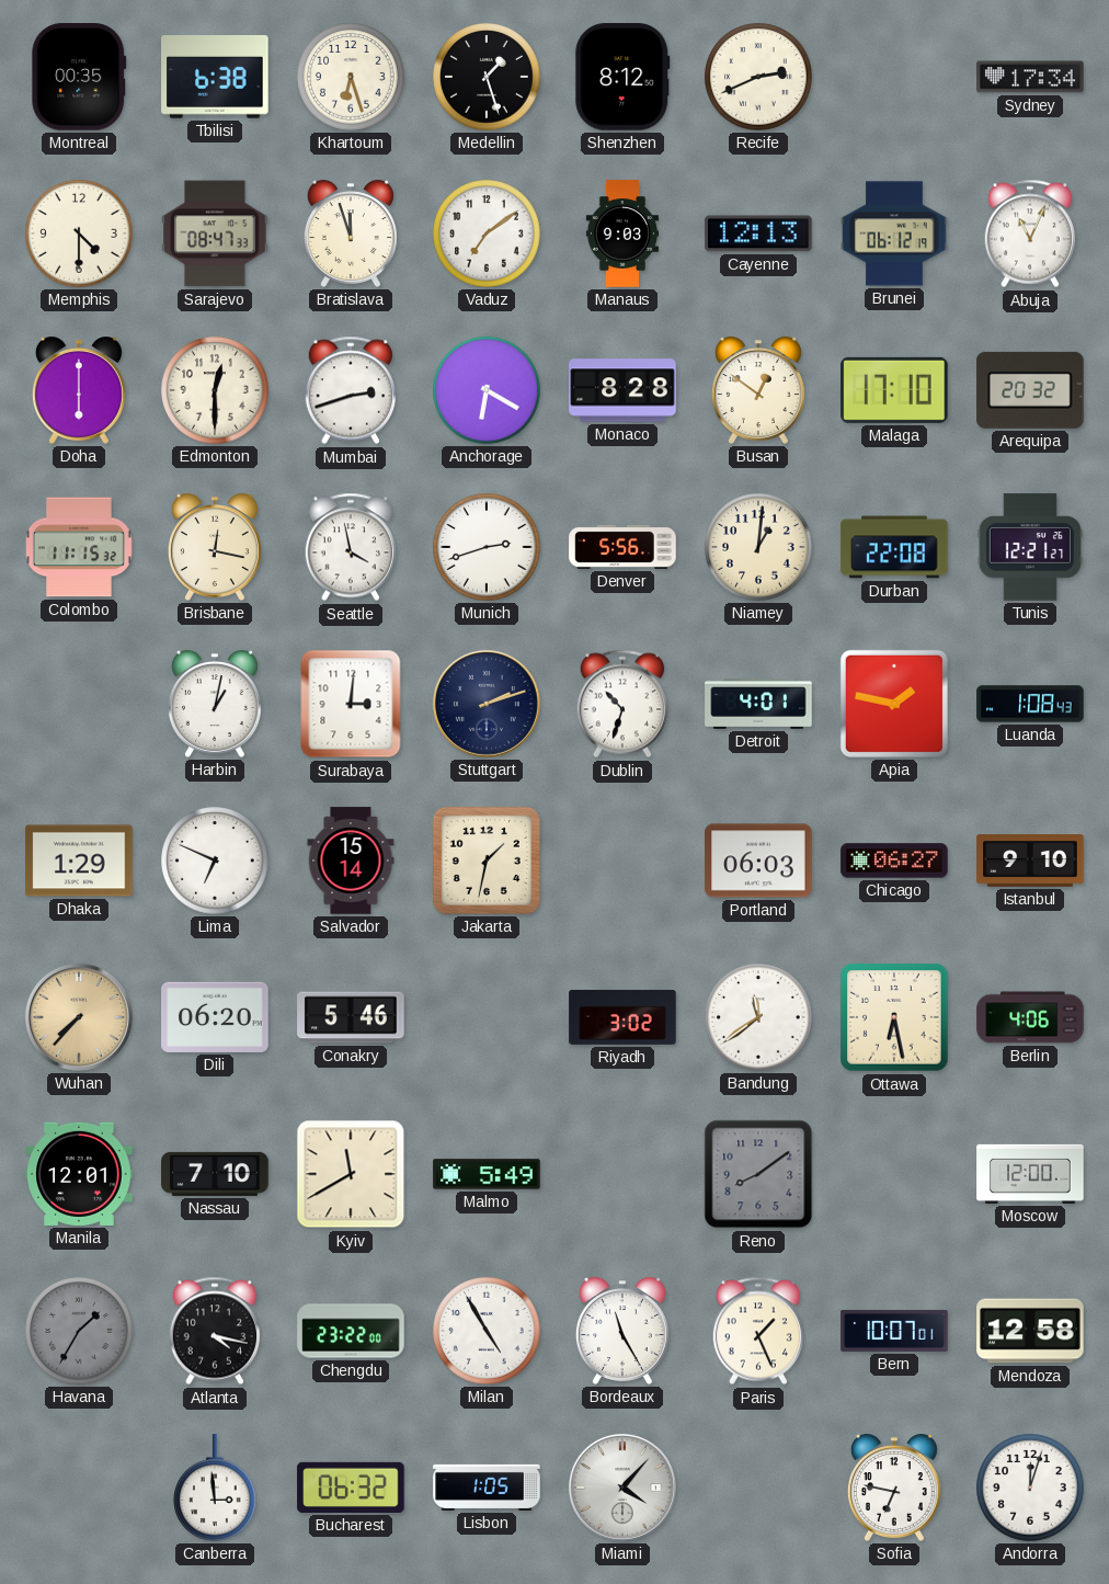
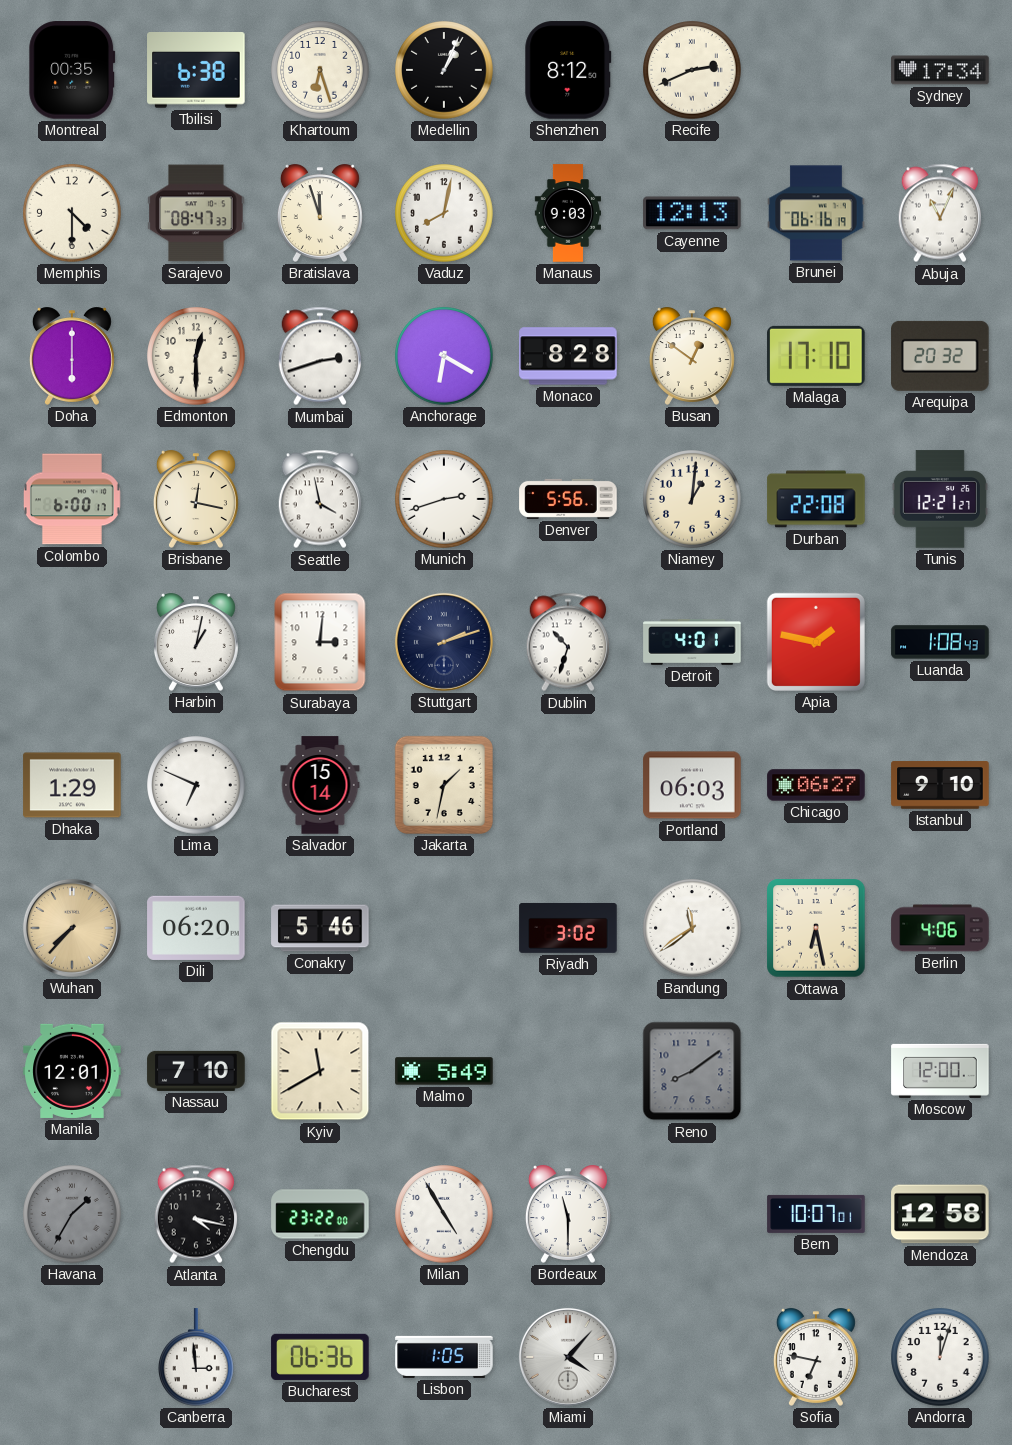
Medellin: 1:27 -> 1:04 (444, 70)
Vaduz: 7:09 -> 8:02 (444, 213)
Brunei: 06:12 -> 06:16 (816, 213)
Colombo: 11:15 -> 6:00 (72, 499)
Bordeaux: 11:25 -> 11:30 (568, 1214)
Paris: 1:26 -> none (757, 1331)
Bucharest: 06:32 -> 06:36 (320, 1357)
